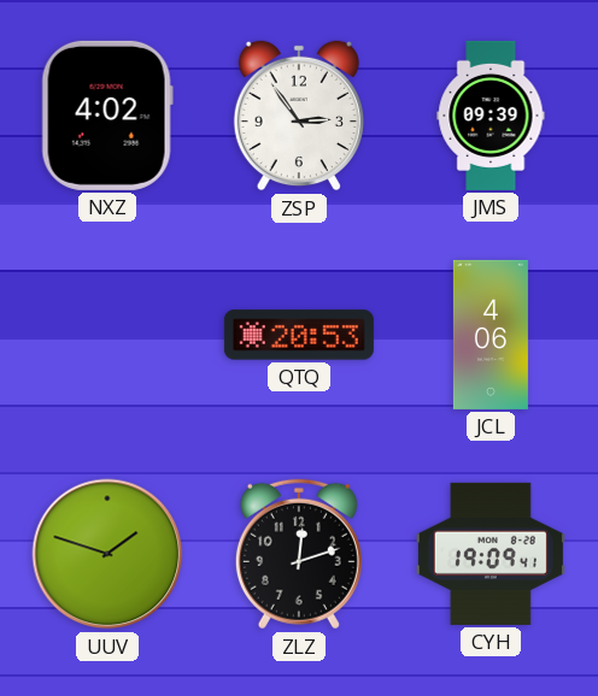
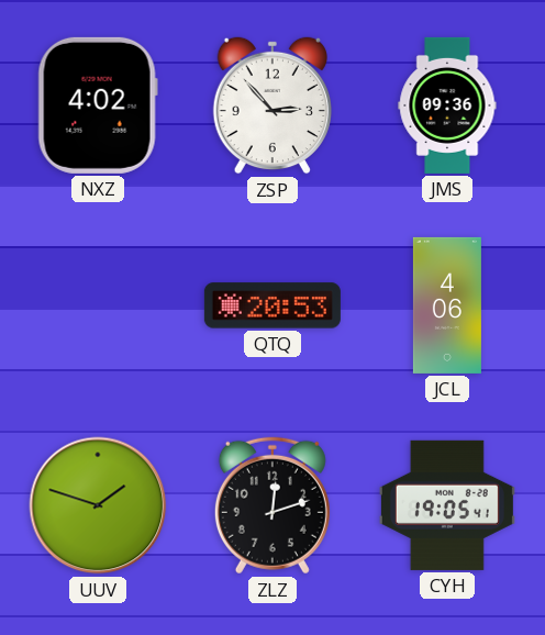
ZSP: 2:54 -> 2:53 (272, 105)
JMS: 09:39 -> 09:36 (447, 105)
CYH: 19:09 -> 19:05 (447, 505)
